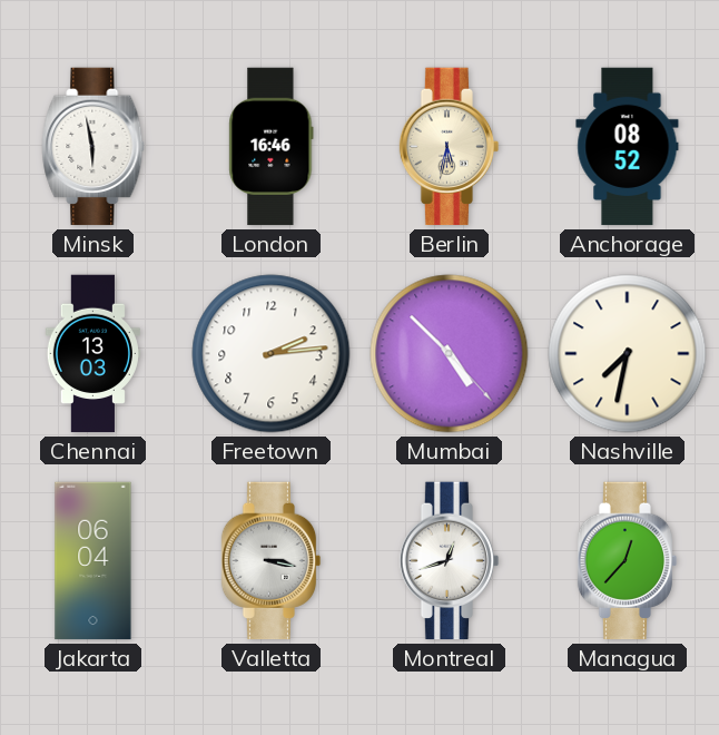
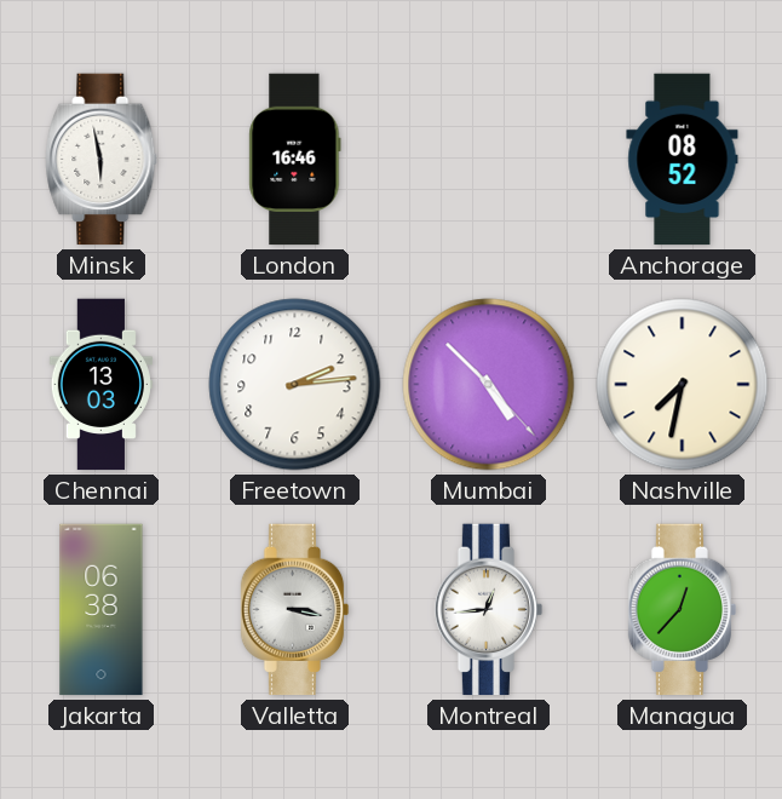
Berlin: 5:32 -> none (450, 147)
Jakarta: 06:04 -> 06:38 (102, 610)
Montreal: 12:42 -> 12:44 (489, 610)
